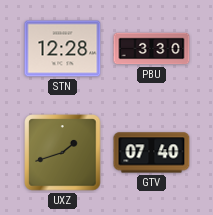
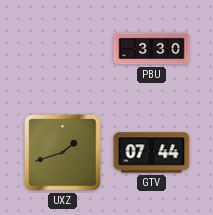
STN: 12:28 -> none (63, 49)
GTV: 07:40 -> 07:44 (152, 153)
